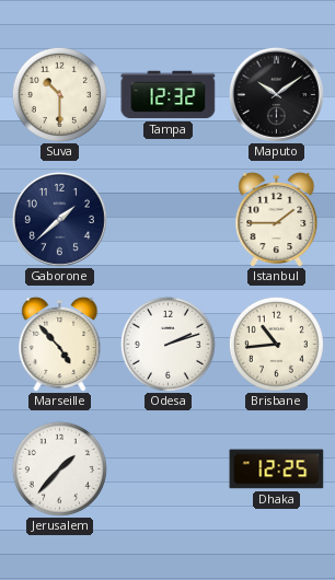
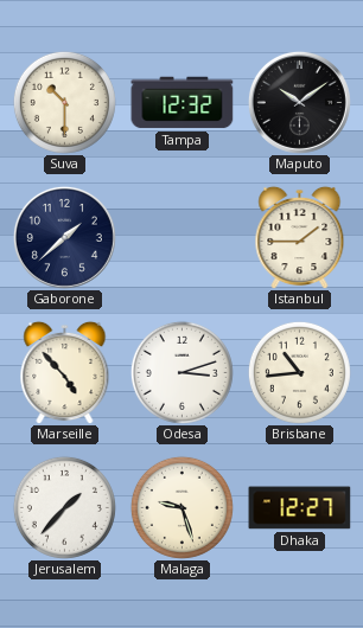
Odesa: 2:12 -> 3:12 (181, 372)
Malaga: none -> 9:27 (181, 507)
Dhaka: 12:25 -> 12:27 (300, 508)
